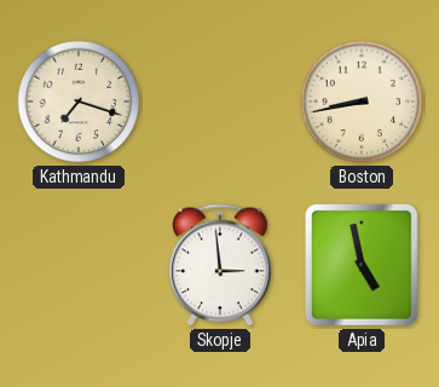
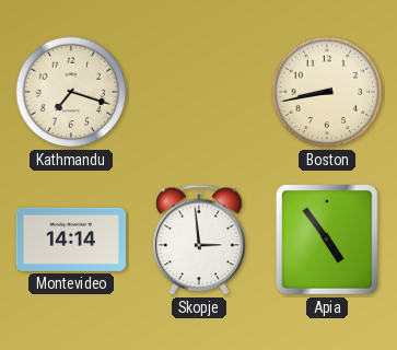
Montevideo: none -> 14:14 (70, 240)
Apia: 4:58 -> 4:54 (327, 240)
